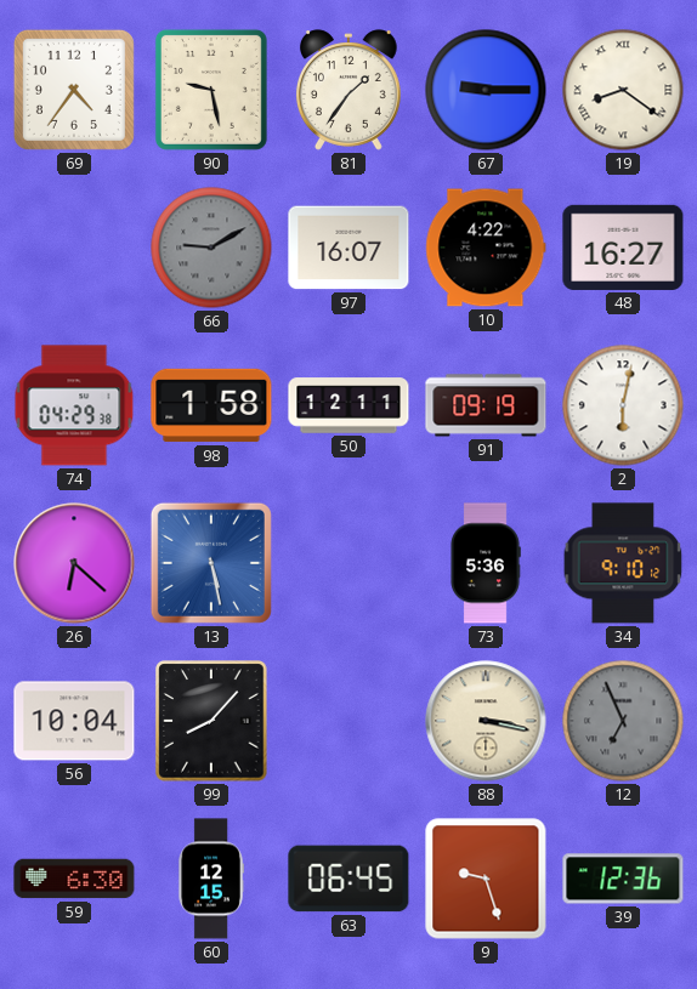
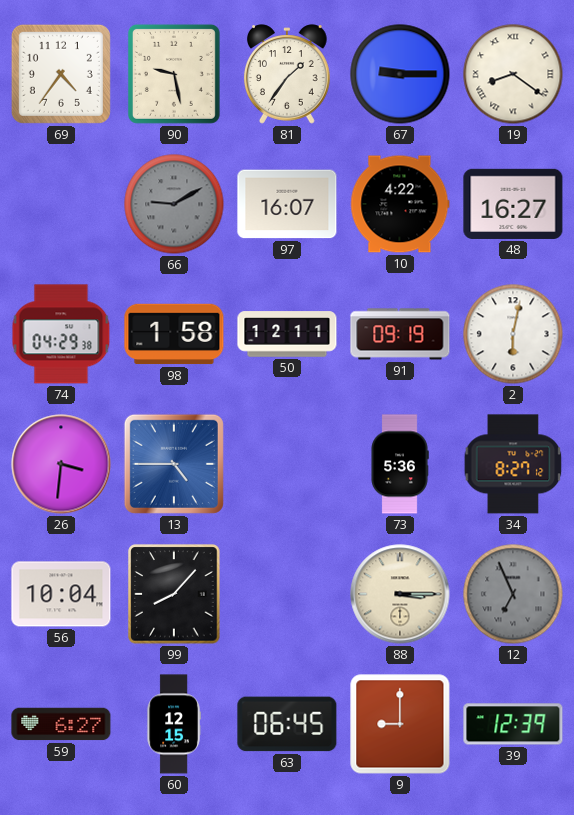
26: 6:22 -> 3:31 (61, 464)
13: 5:28 -> 4:45 (174, 464)
34: 9:10 -> 8:27 (513, 464)
88: 3:17 -> 3:15 (400, 594)
59: 6:30 -> 6:27 (61, 724)
9: 9:27 -> 9:00 (400, 724)
39: 12:36 -> 12:39 (513, 724)
